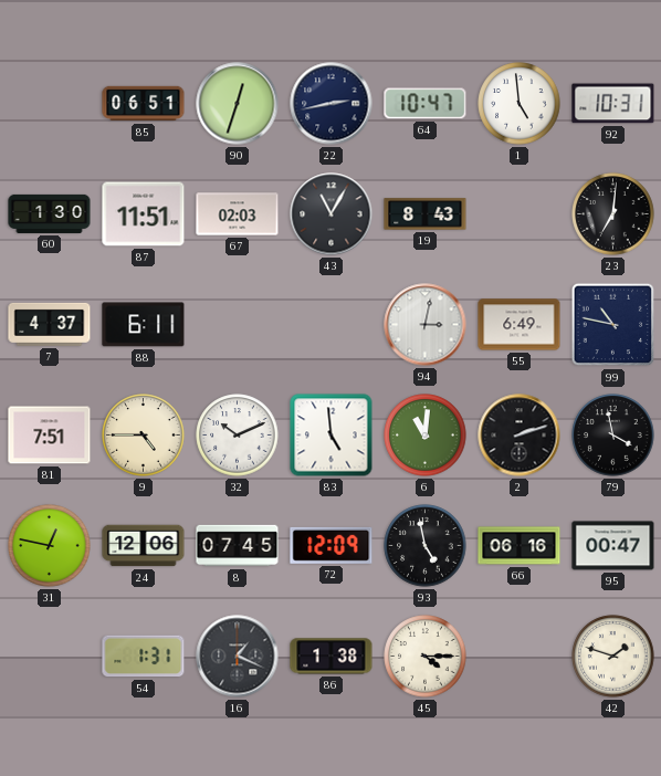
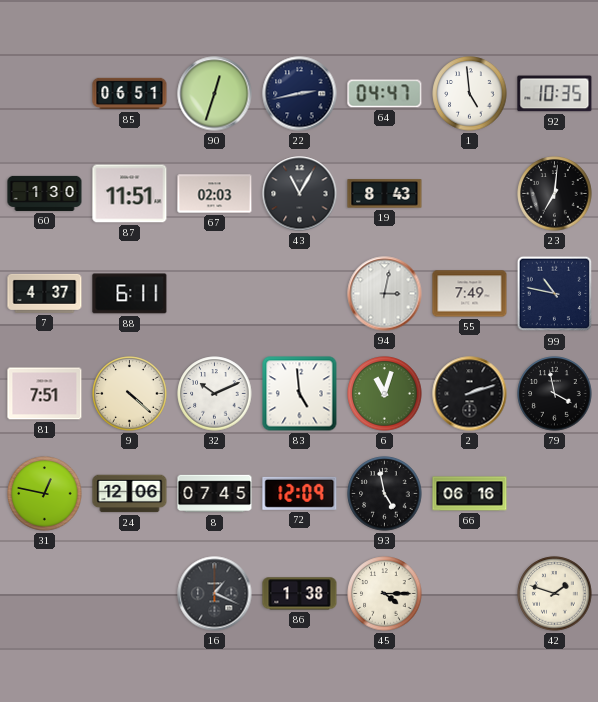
64: 10:47 -> 04:47 (385, 94)
92: 10:31 -> 10:35 (555, 94)
55: 6:49 -> 7:49 (470, 294)
9: 4:45 -> 4:22 (130, 394)
6: 11:01 -> 11:03 (385, 394)
95: 00:47 -> none (613, 546)
54: 1:31 -> none (144, 657)
